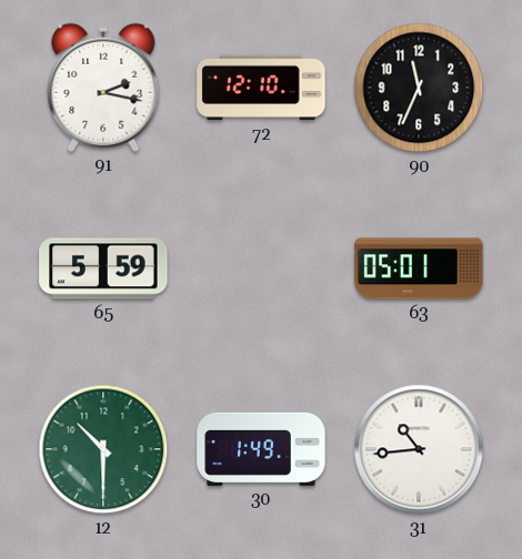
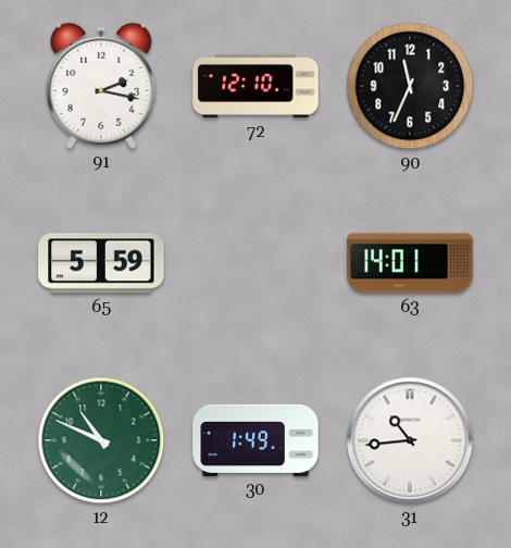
63: 05:01 -> 14:01 (410, 263)
12: 10:30 -> 10:49 (101, 440)
